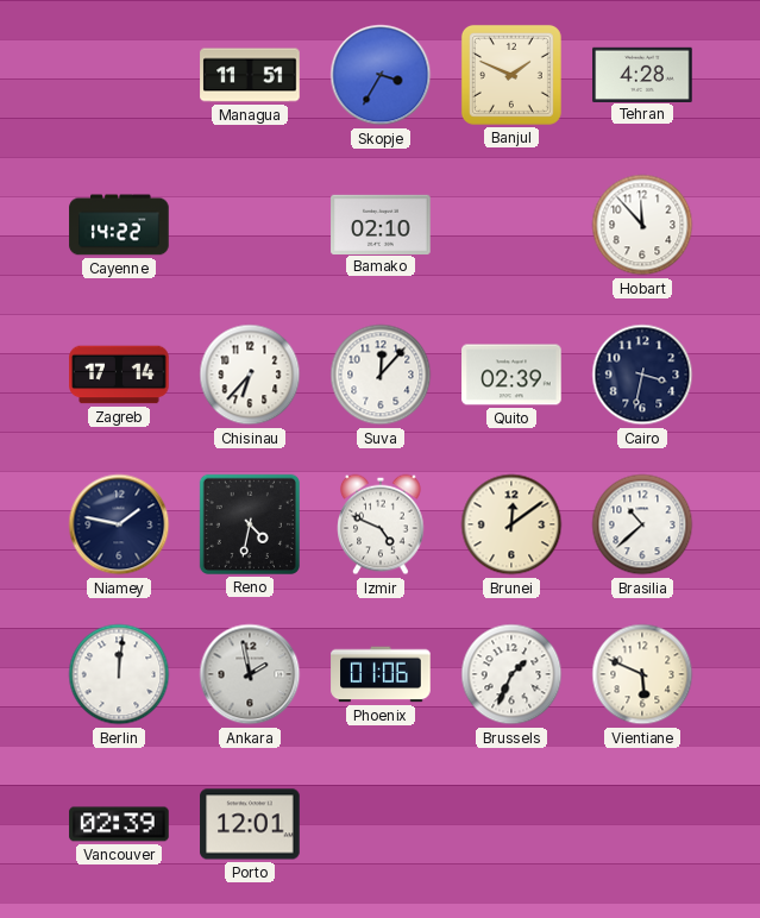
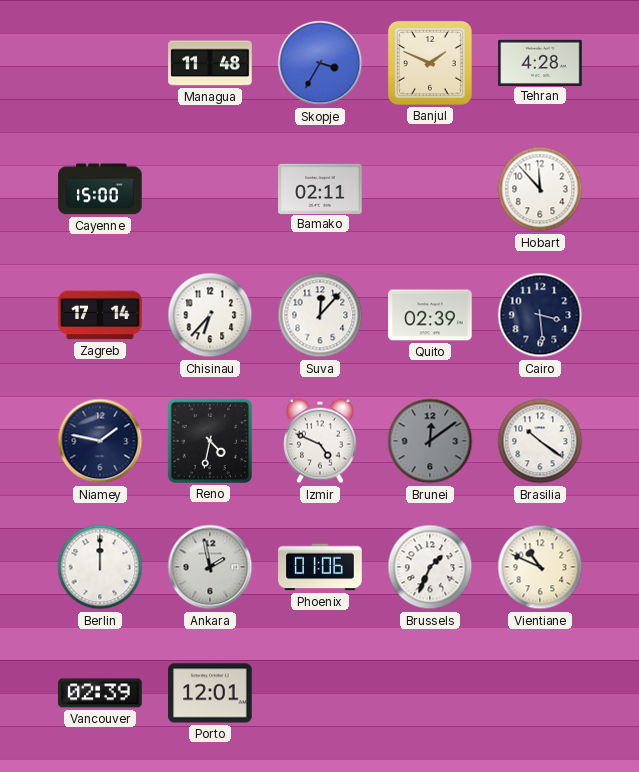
Managua: 11:51 -> 11:48 (210, 63)
Cayenne: 14:22 -> 15:00 (100, 189)
Bamako: 02:10 -> 02:11 (320, 188)
Cairo: 3:32 -> 3:29 (540, 315)
Brunei dial: cream -> grey (430, 441)
Brasilia: 10:38 -> 10:21 (540, 441)
Berlin: 12:01 -> 12:00 (100, 567)
Vientiane: 5:49 -> 10:49 (540, 567)
